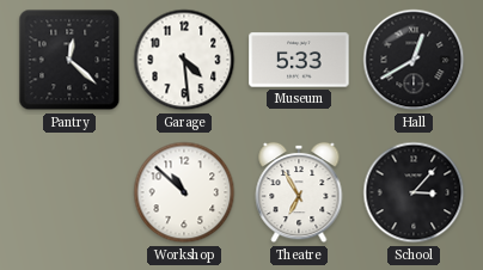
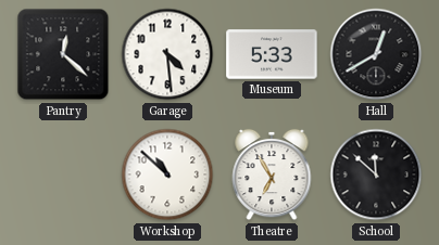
School: 3:07 -> 11:52 (376, 175)
